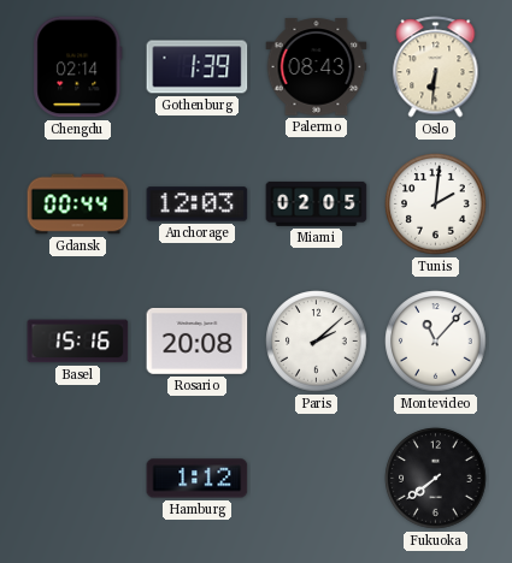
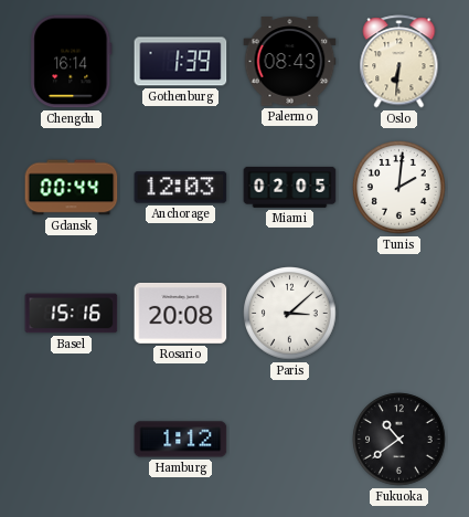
Chengdu: 02:14 -> 16:14 (72, 62)
Paris: 2:08 -> 3:08 (290, 314)
Montevideo: 11:07 -> none (436, 342)
Fukuoka: 7:39 -> 10:39 (399, 440)
